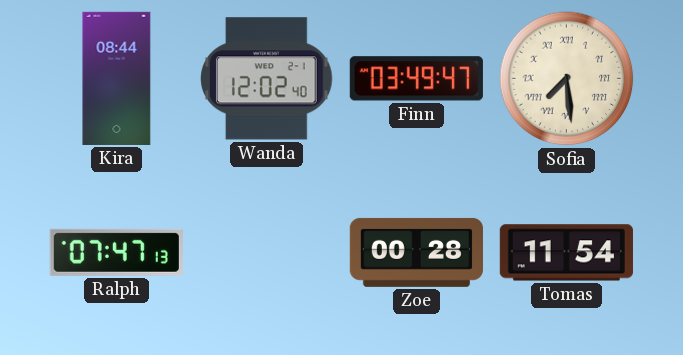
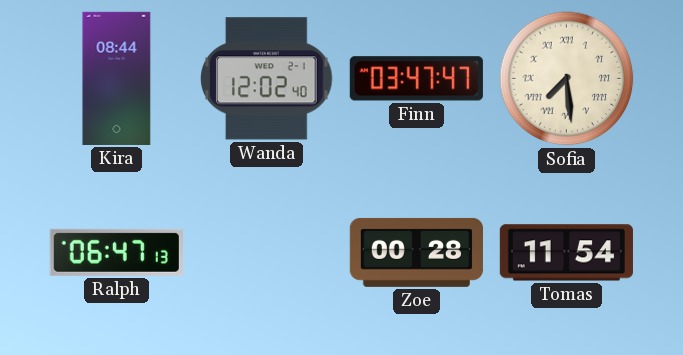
Finn: 03:49 -> 03:47 (416, 79)
Ralph: 07:47 -> 06:47 (116, 252)
